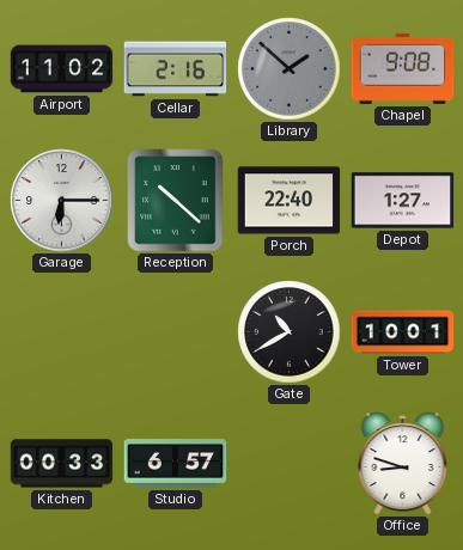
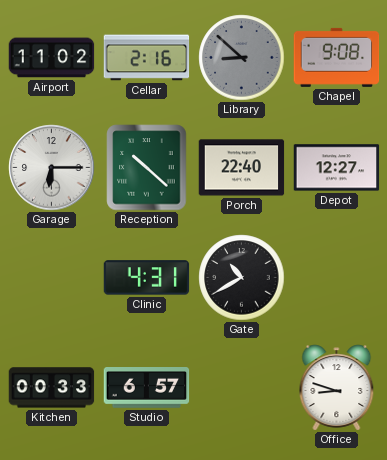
Library: 1:52 -> 8:52 (242, 58)
Depot: 1:27 -> 12:27 (337, 168)
Clinic: none -> 4:31 (147, 278)
Tower: 10:01 -> none (403, 332)
